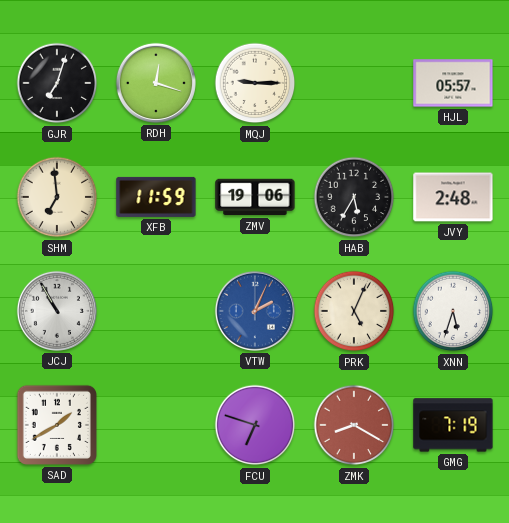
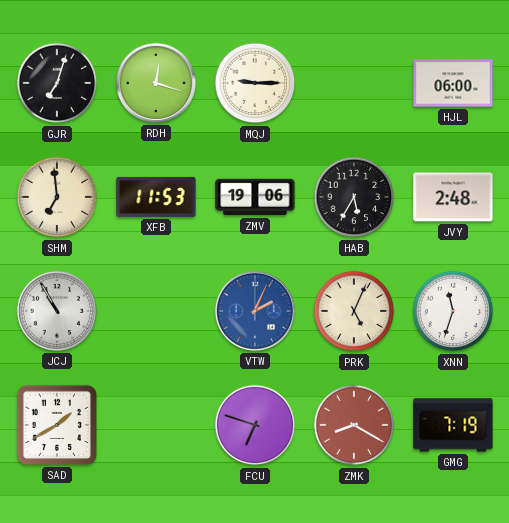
HJL: 05:57 -> 06:00 (453, 83)
XFB: 11:59 -> 11:53 (156, 197)
XNN: 5:33 -> 11:33 (453, 311)
